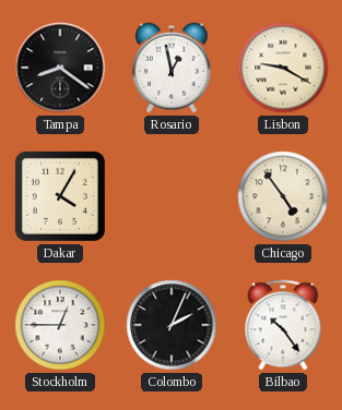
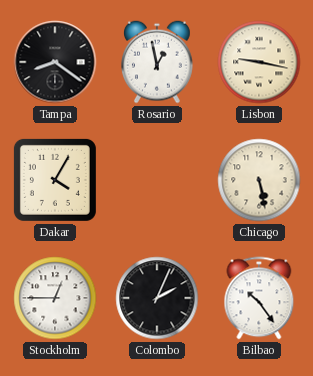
Lisbon: 9:20 -> 9:17 (259, 62)
Chicago: 4:54 -> 5:28 (259, 180)
